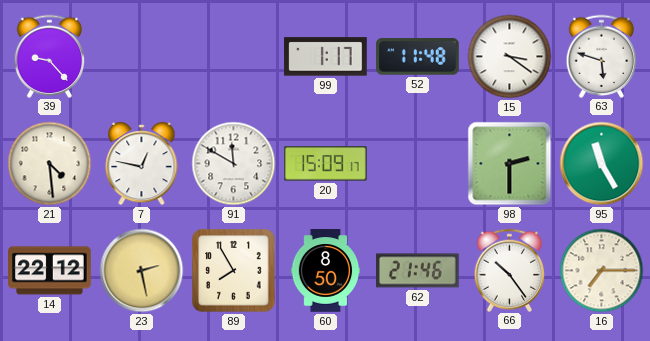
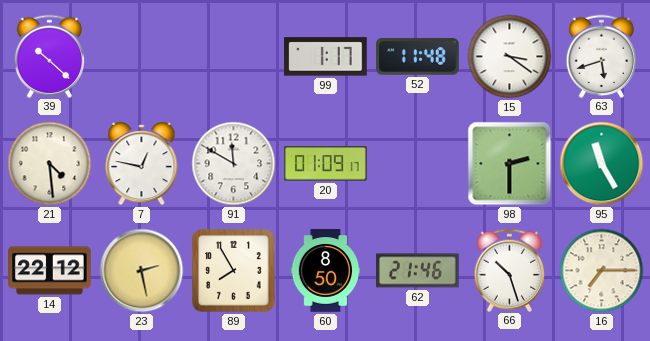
39: 9:23 -> 10:22 (50, 56)
63: 5:48 -> 5:42 (602, 56)
20: 15:09 -> 01:09 (326, 164)
66: 10:24 -> 10:27 (510, 270)
